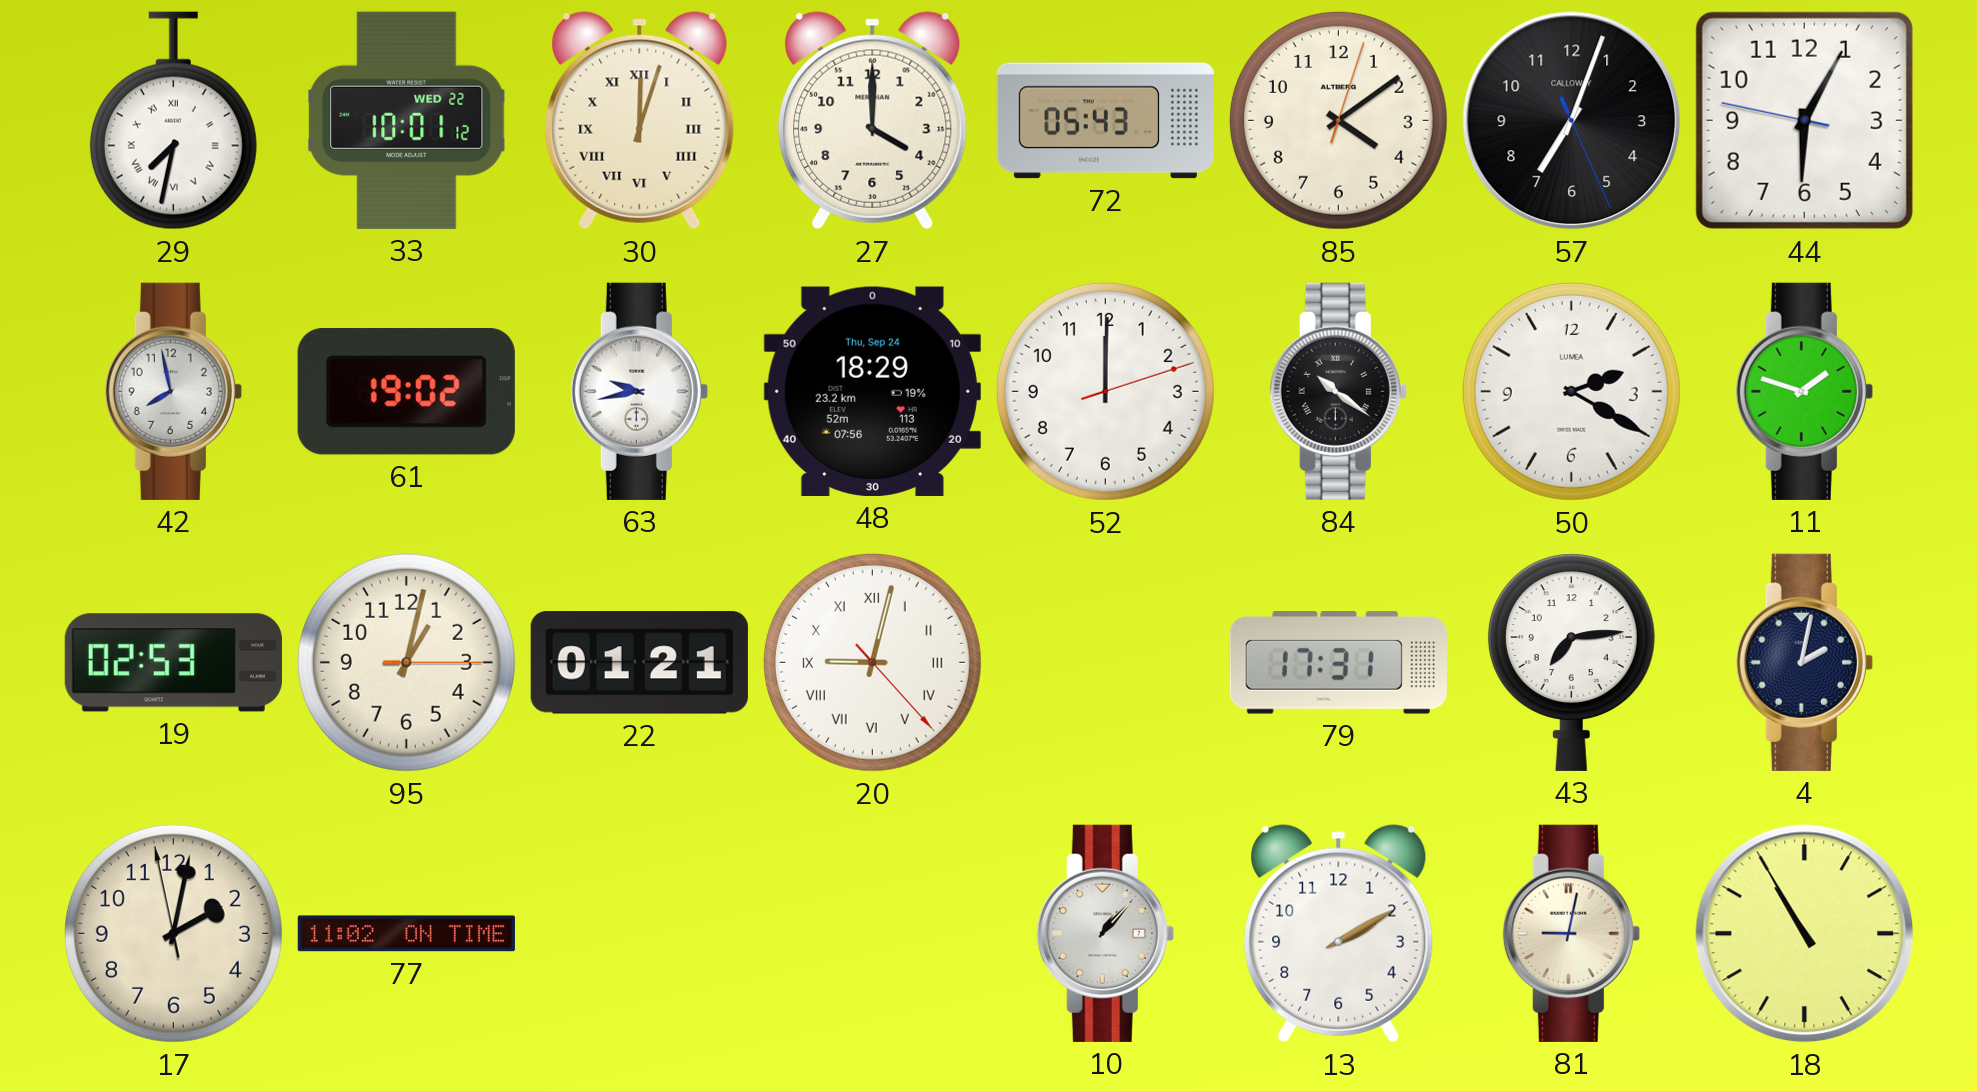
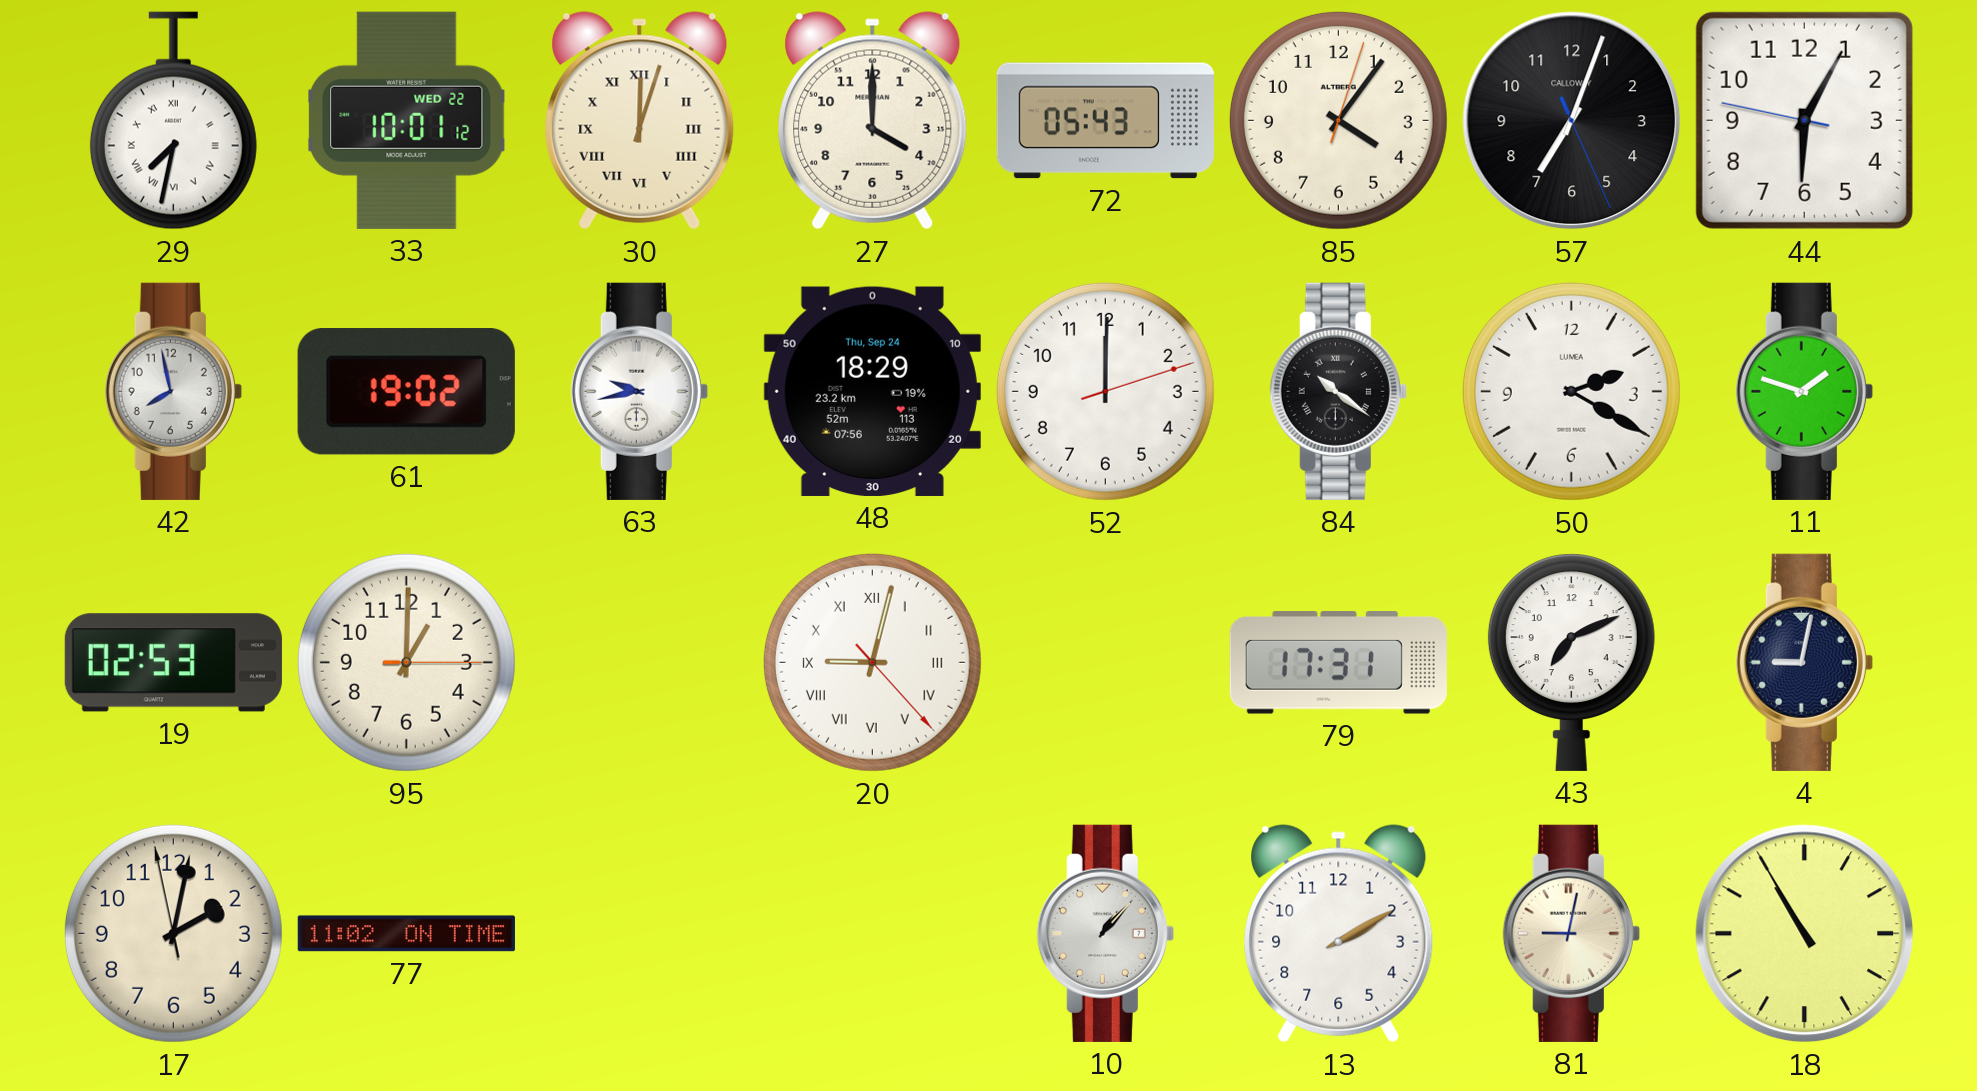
85: 4:09 -> 4:06 (1338, 120)
95: 1:02 -> 1:00 (406, 662)
22: 01:21 -> none (639, 663)
43: 7:14 -> 7:11 (1571, 662)
4: 2:02 -> 9:02 (1804, 662)
